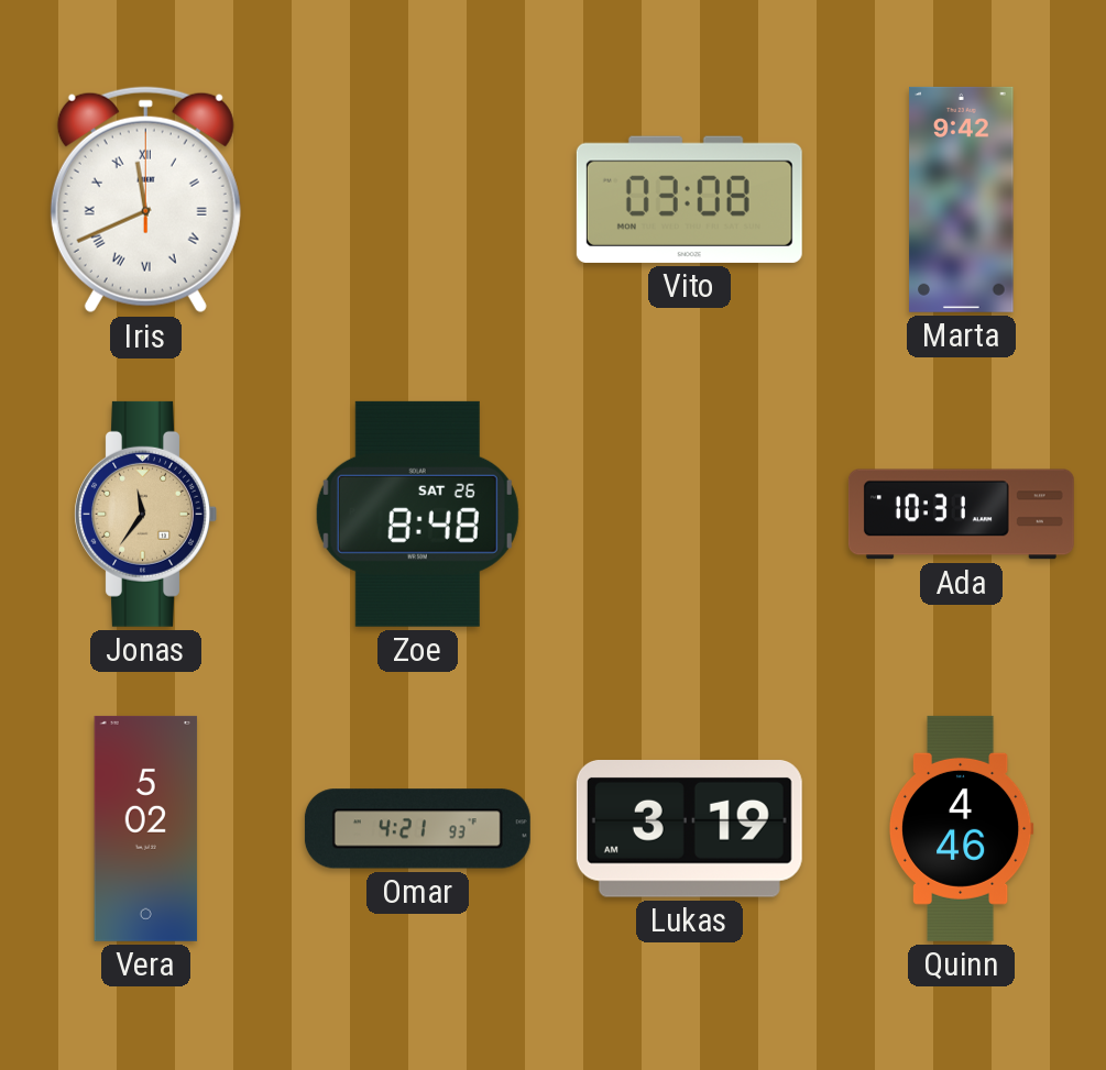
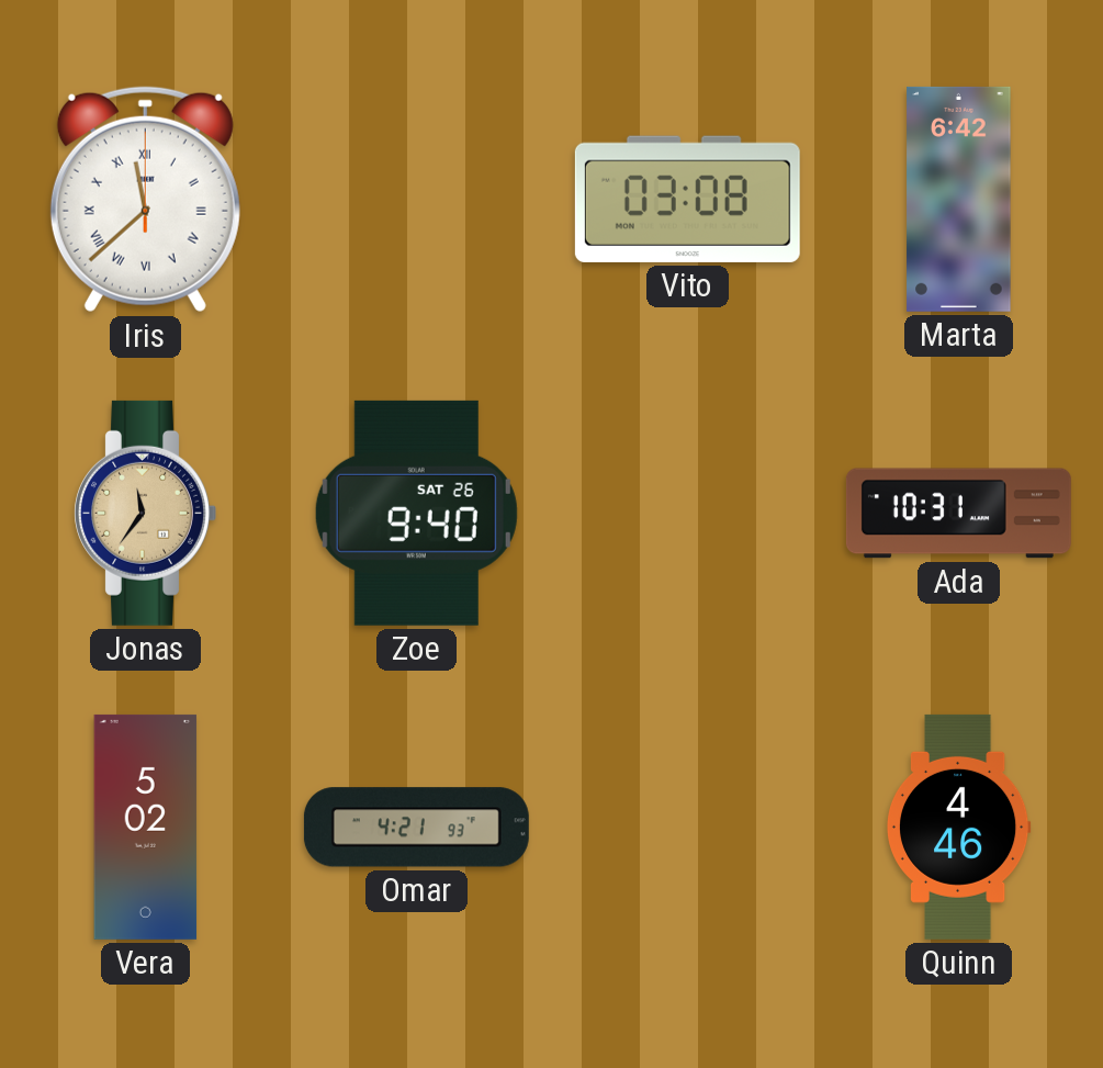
Iris: 11:41 -> 11:38 (145, 200)
Marta: 9:42 -> 6:42 (959, 199)
Zoe: 8:48 -> 9:40 (416, 513)
Lukas: 3:19 -> none (689, 829)
